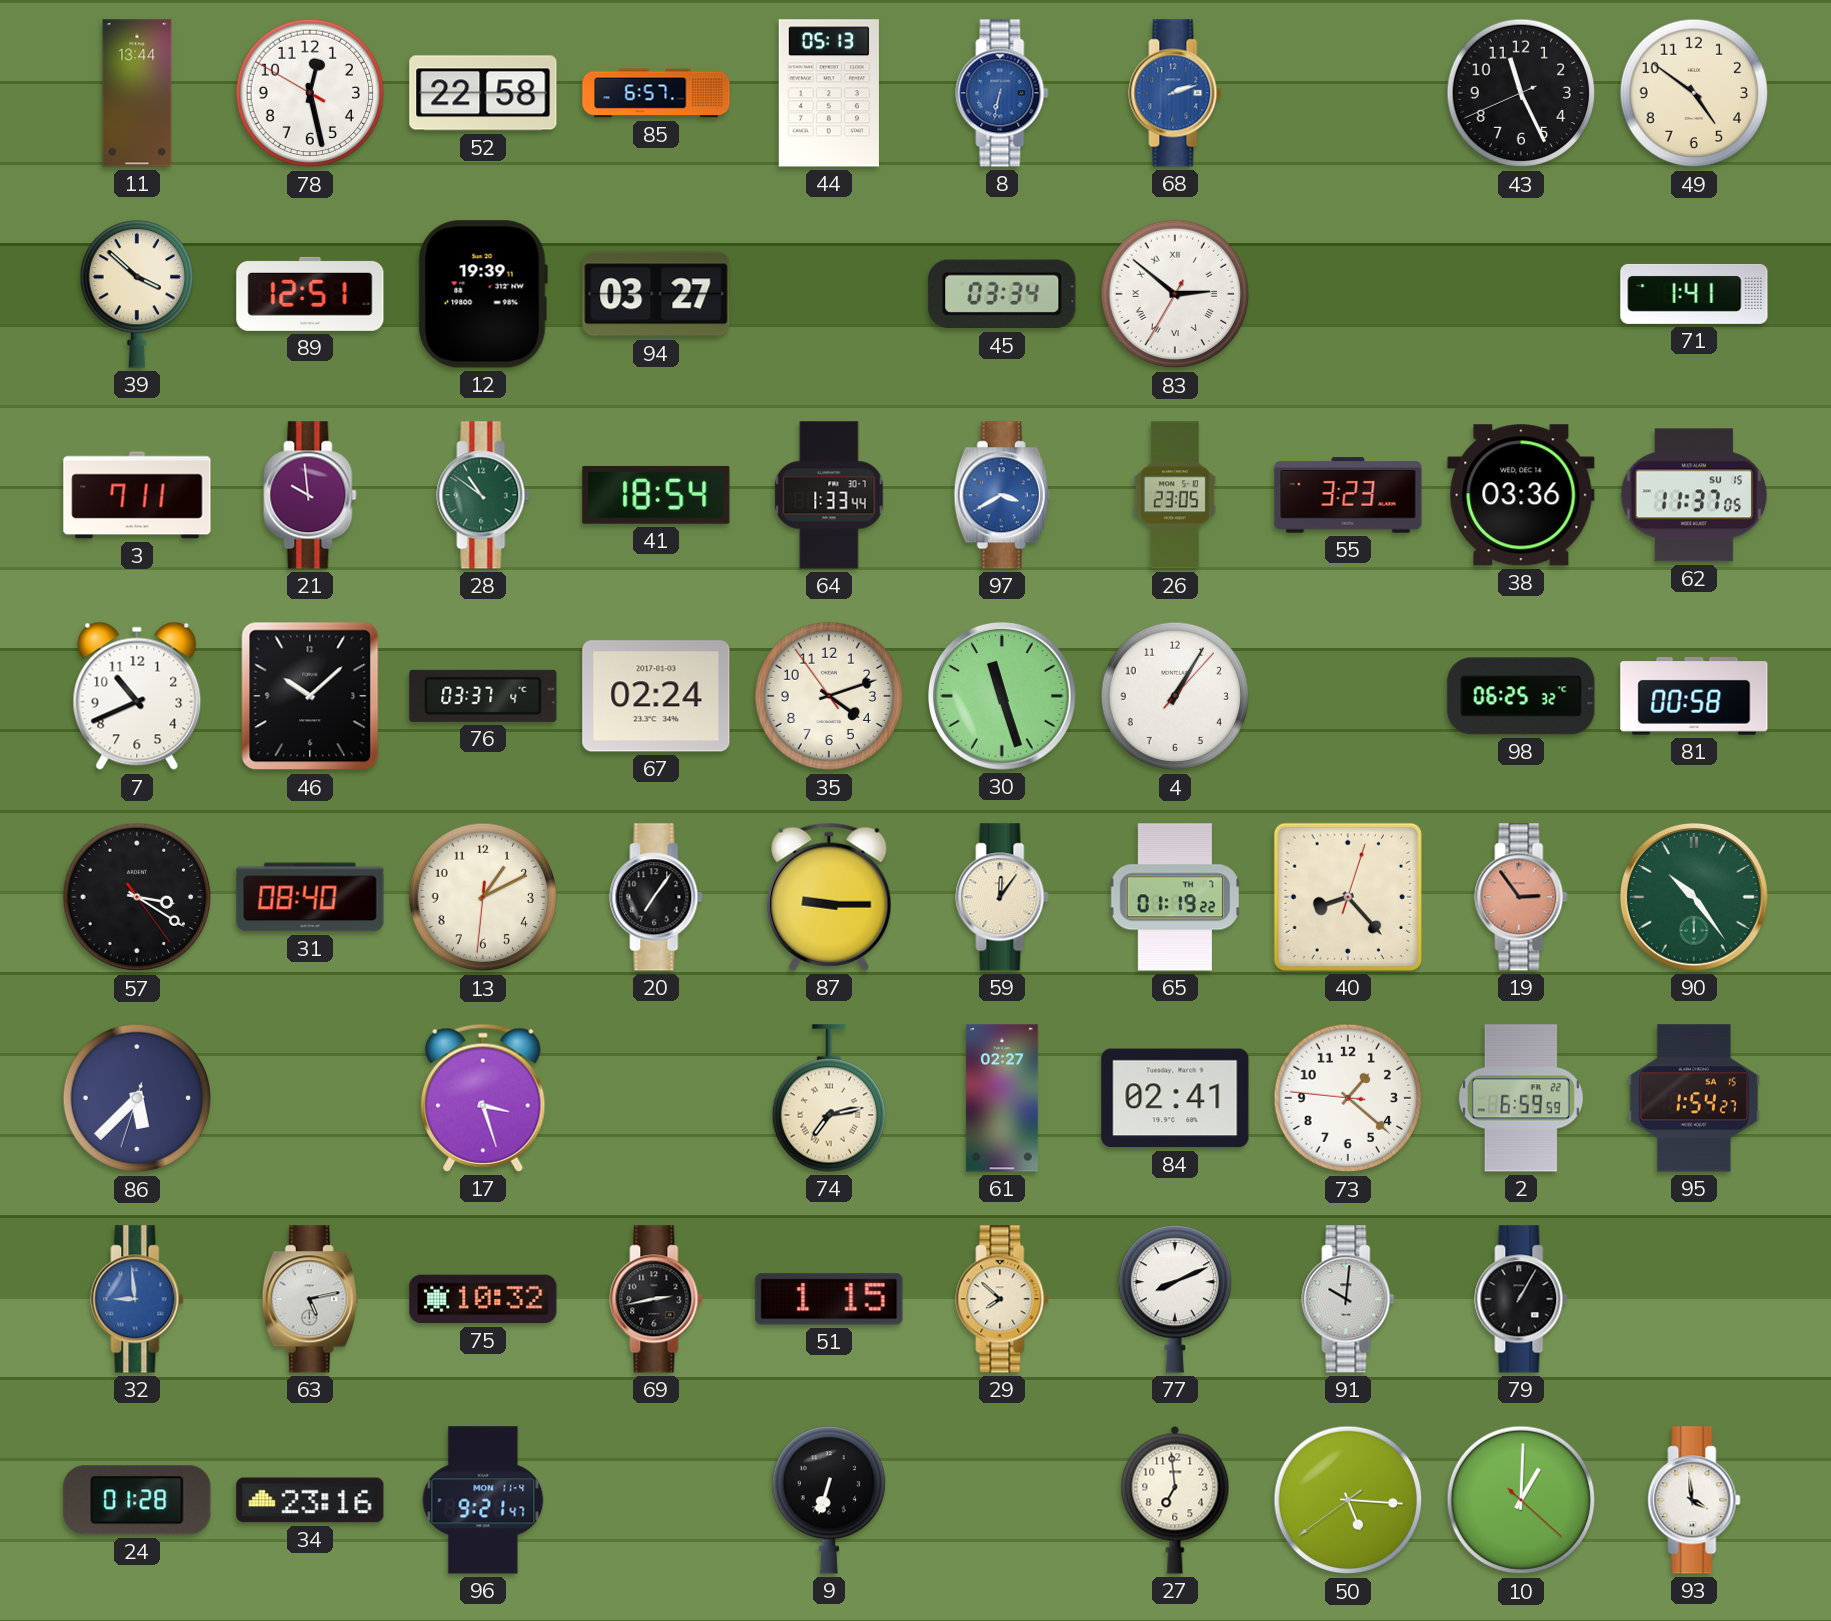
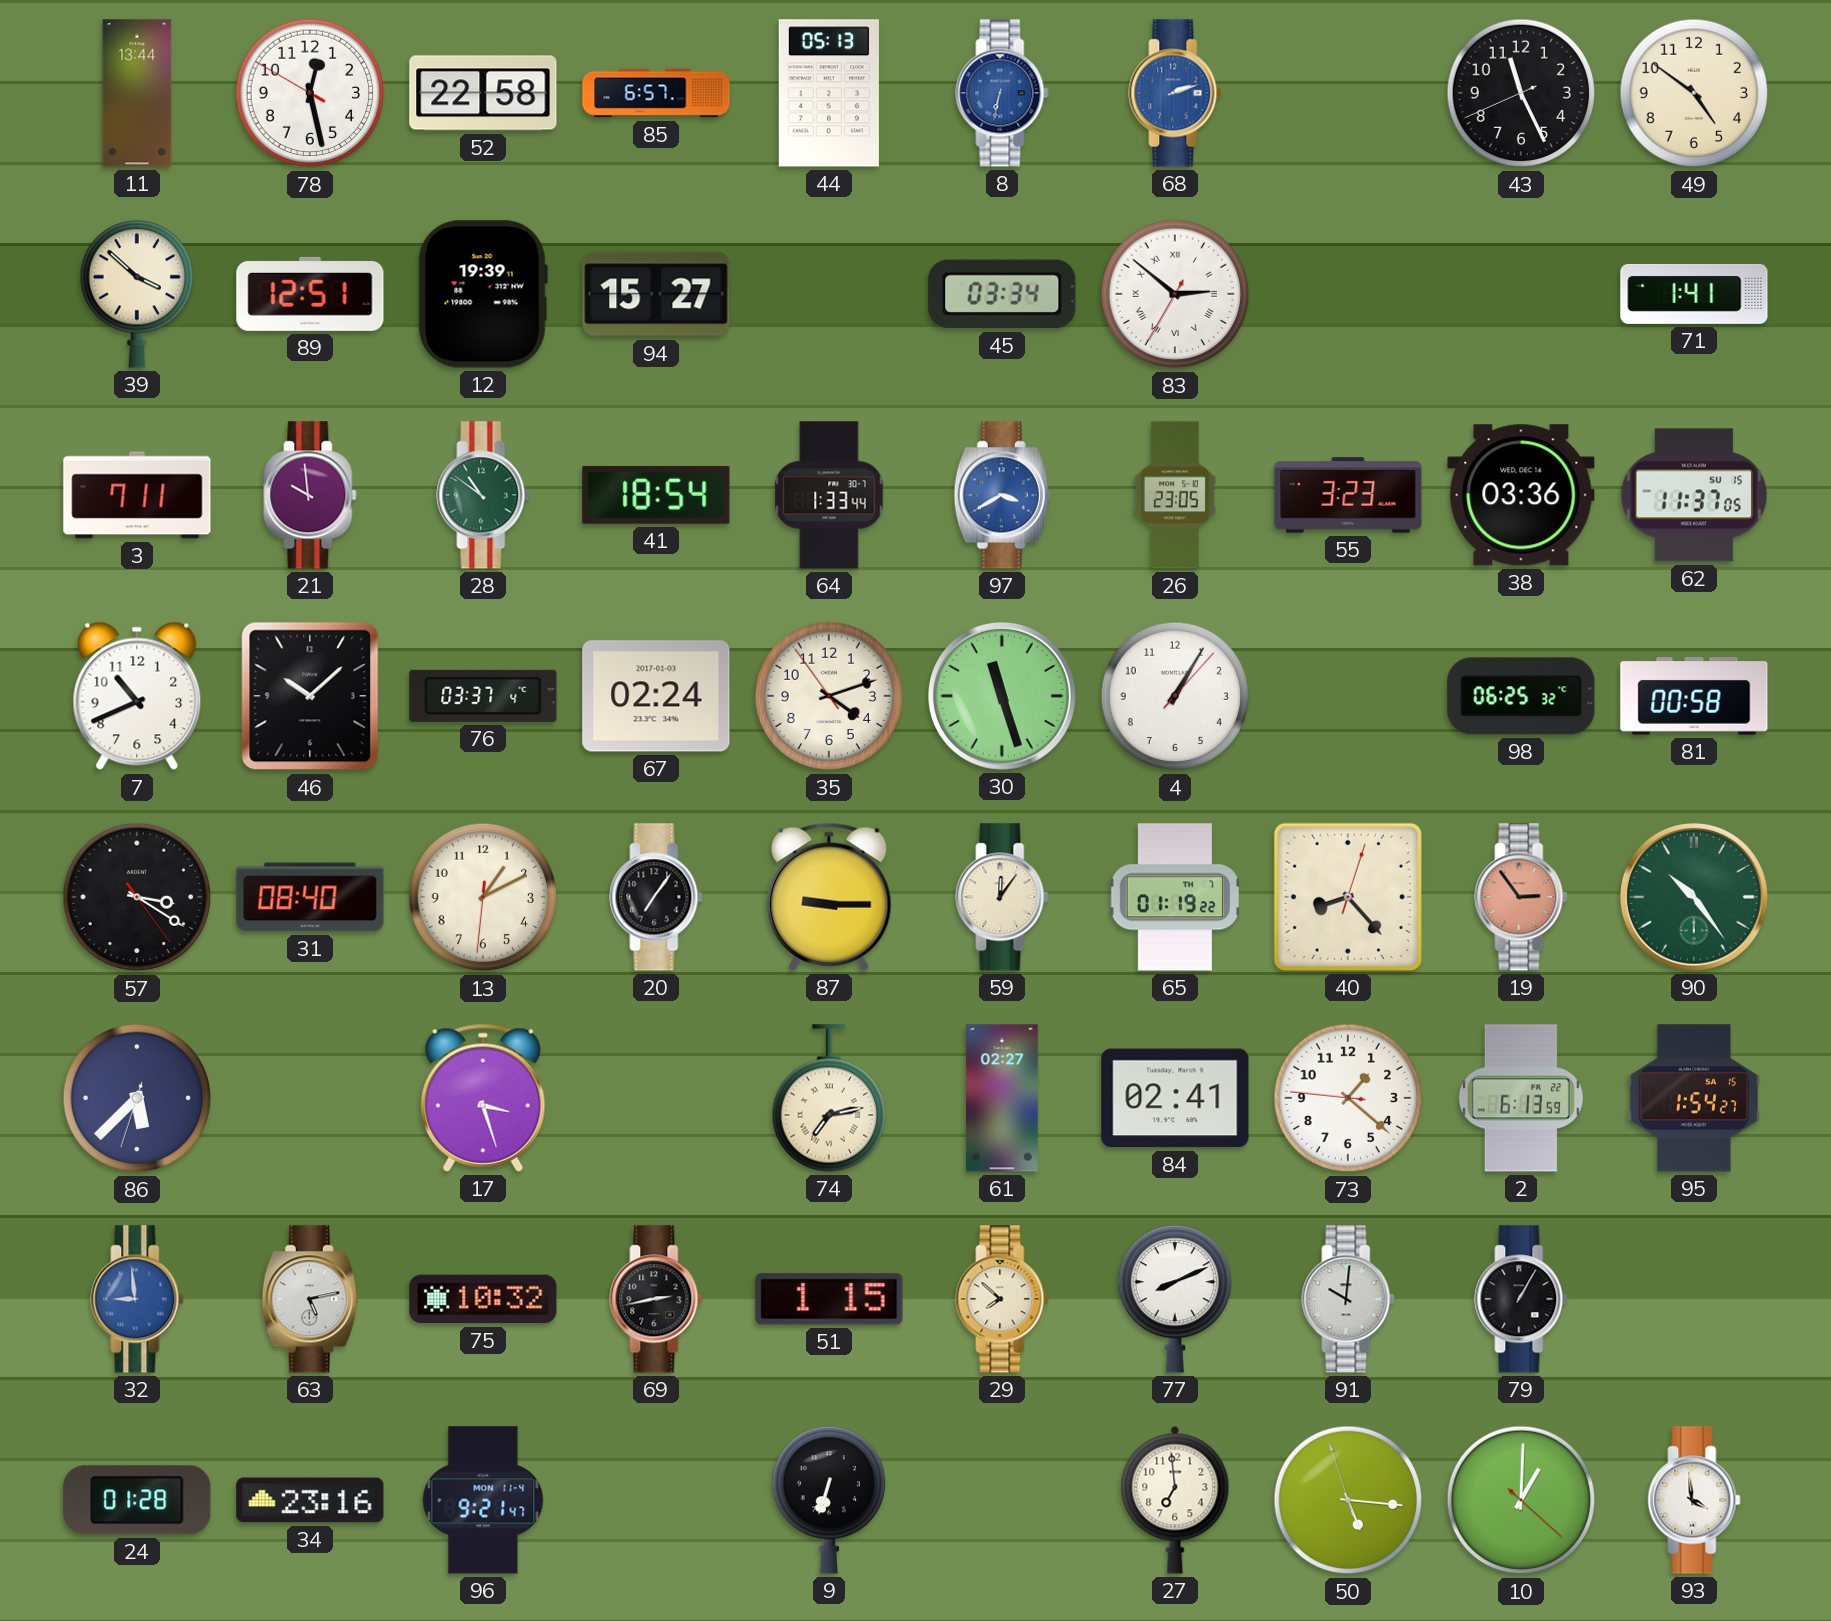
94: 03:27 -> 15:27 (656, 294)
2: 6:59 -> 6:13 (1521, 1098)
50: 5:15:39 -> 5:15:57 (1348, 1500)
